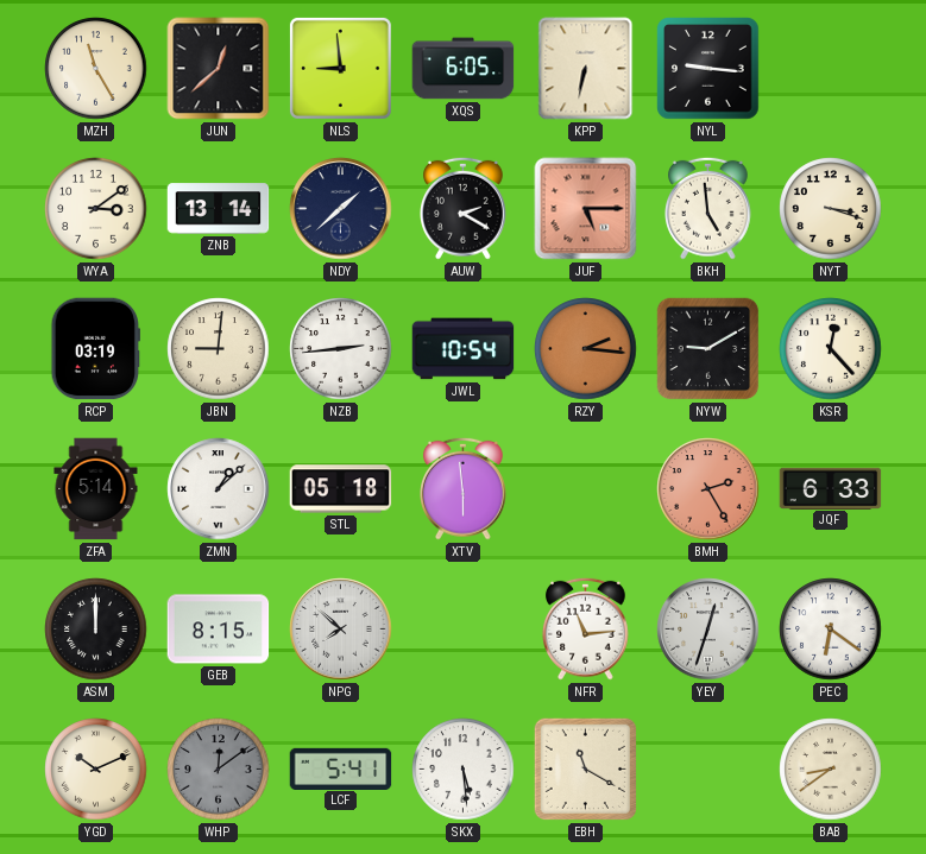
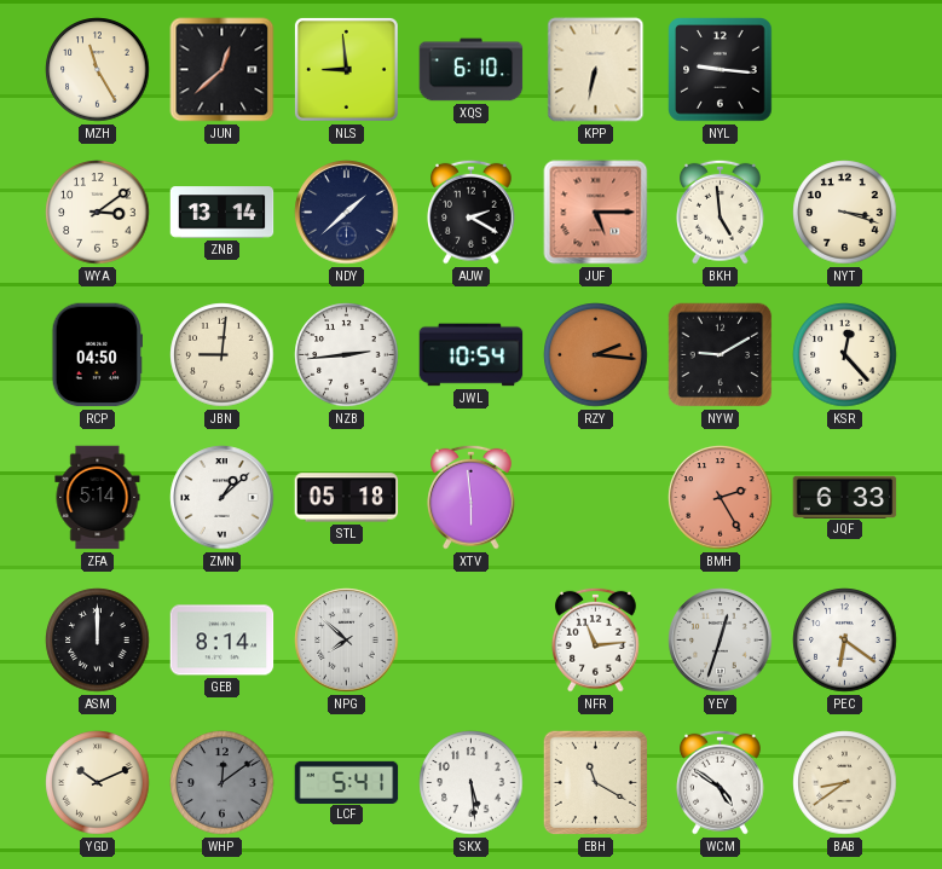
XQS: 6:05 -> 6:10 (472, 70)
RCP: 03:19 -> 04:50 (98, 355)
GEB: 8:15 -> 8:14 (223, 641)
WCM: none -> 4:51 (721, 782)
